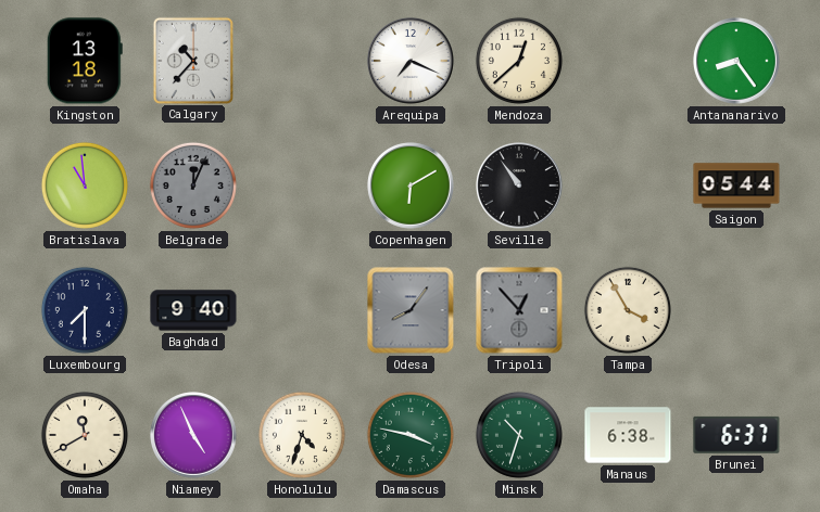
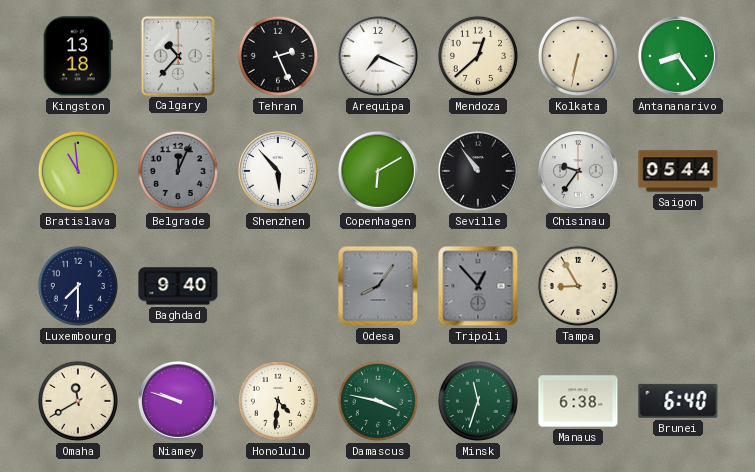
Tehran: none -> 2:26 (278, 56)
Kolkata: none -> 6:32 (578, 56)
Shenzhen: none -> 5:53 (279, 172)
Chisinau: none -> 9:36 (579, 172)
Tampa: 3:55 -> 8:55 (578, 286)
Niamey: 4:56 -> 9:48 (179, 402)
Honolulu: 4:33 -> 4:31 (278, 401)
Minsk: 10:33 -> 11:33 (478, 401)
Brunei: 6:37 -> 6:40 (678, 401)
